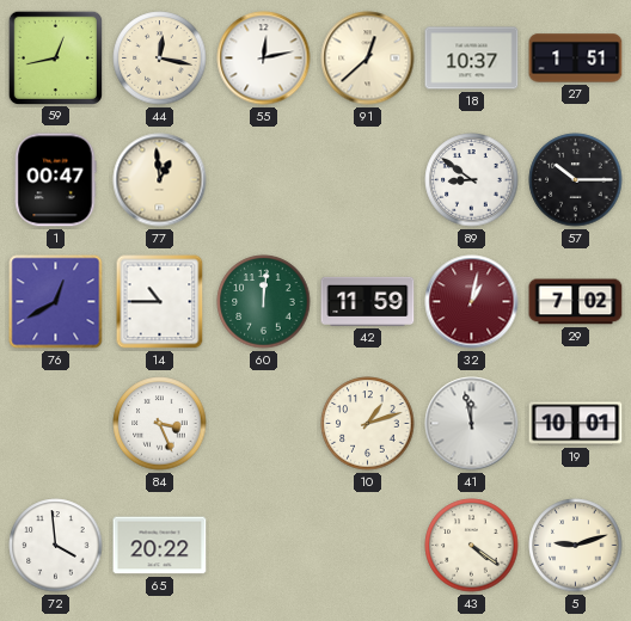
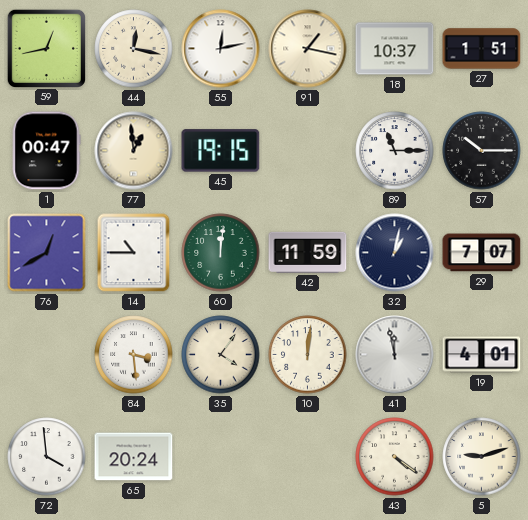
91: 12:38 -> 1:17 (308, 49)
45: none -> 19:15 (221, 151)
89: 8:51 -> 11:15 (395, 151)
32 dial: burgundy -> navy (395, 253)
29: 7:02 -> 7:07 (482, 253)
84: 3:26 -> 3:29 (134, 355)
35: none -> 4:06 (221, 355)
10: 1:12 -> 12:01 (308, 355)
19: 10:01 -> 4:01 (482, 355)
65: 20:22 -> 20:24 (134, 457)
